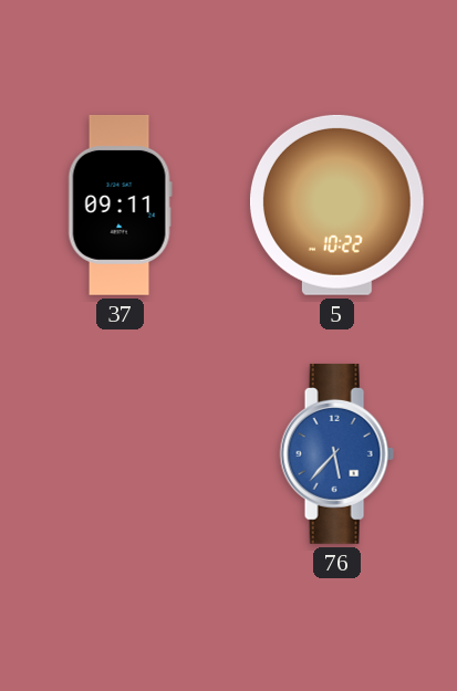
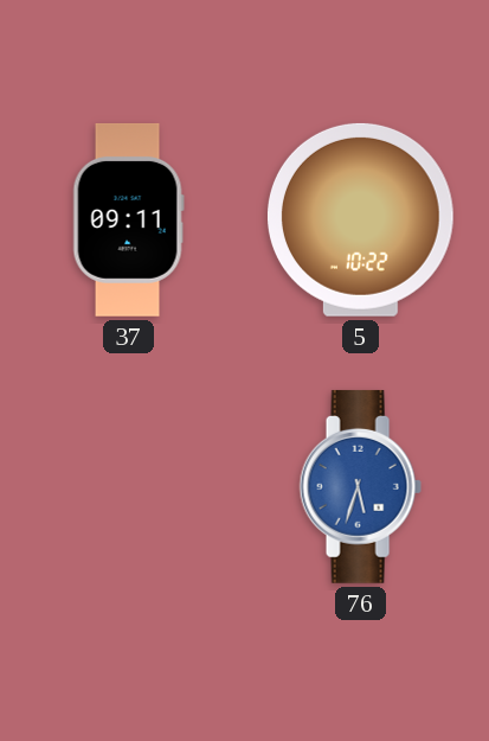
76: 5:37 -> 5:33 (360, 486)
